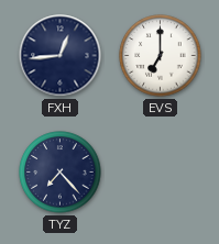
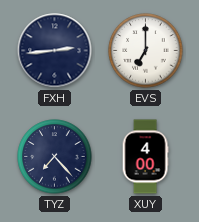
FXH: 12:44 -> 2:44 (55, 51)
XUY: none -> 4:00 (145, 157)
